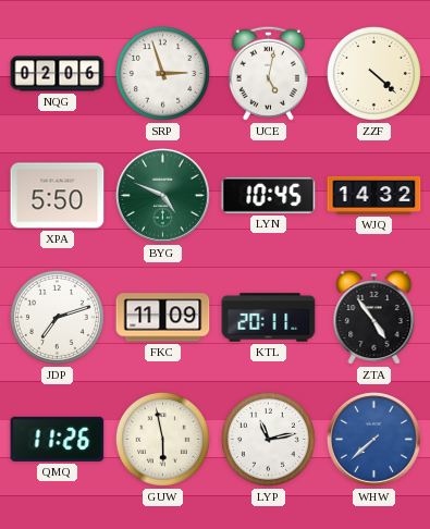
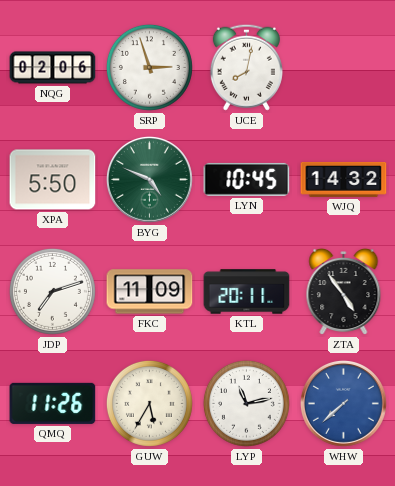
UCE: 5:02 -> 8:02 (246, 67)
ZZF: 4:22 -> none (373, 73)
GUW: 5:58 -> 5:35 (149, 403)
